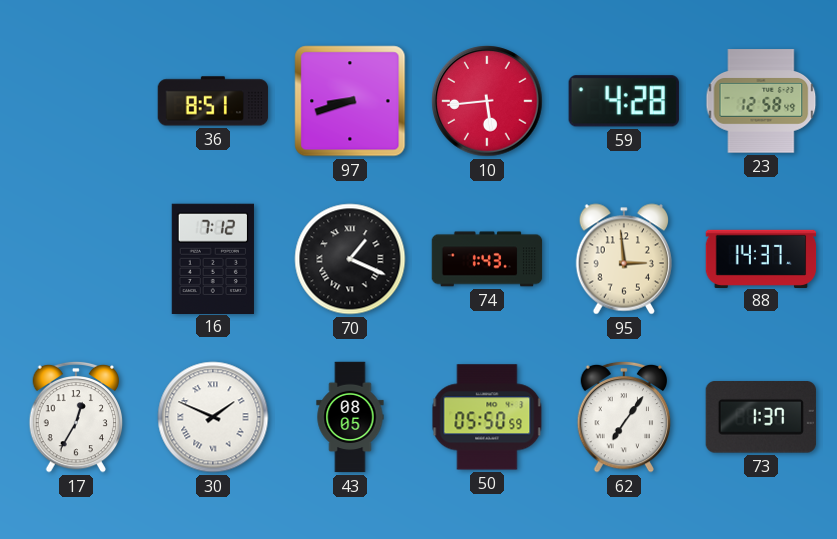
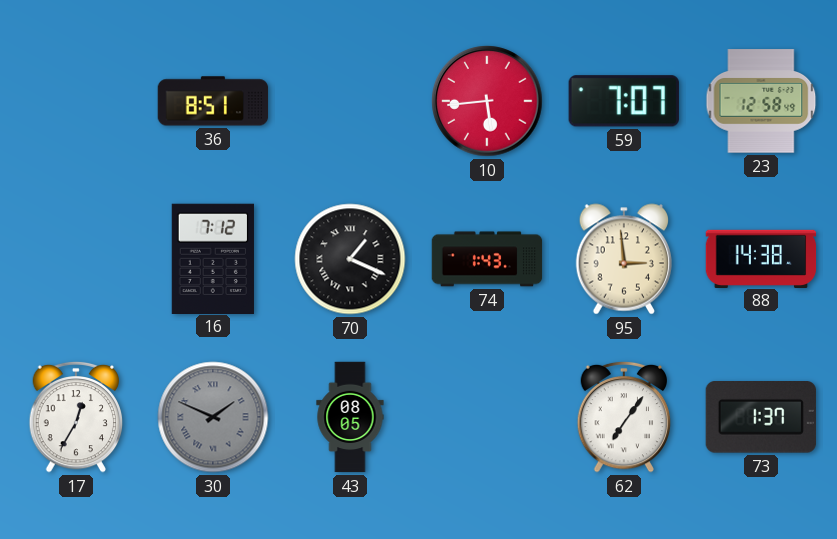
97: 8:42 -> none (350, 101)
59: 4:28 -> 7:07 (624, 101)
88: 14:37 -> 14:38 (761, 258)
30 dial: white -> grey (213, 417)
50: 05:50 -> none (487, 417)
